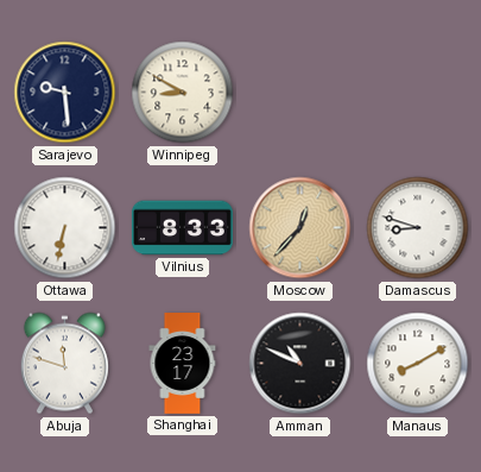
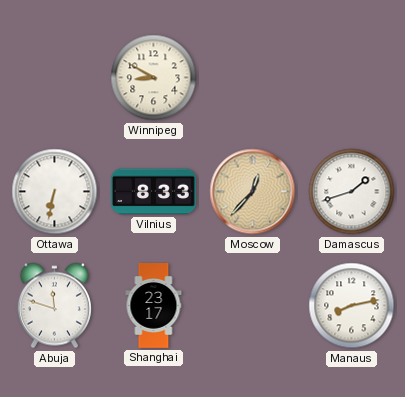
Sarajevo: 9:29 -> none (65, 93)
Damascus: 8:48 -> 1:42 (352, 192)
Amman: 10:49 -> none (300, 364)
Manaus: 8:10 -> 8:13 (352, 306)
